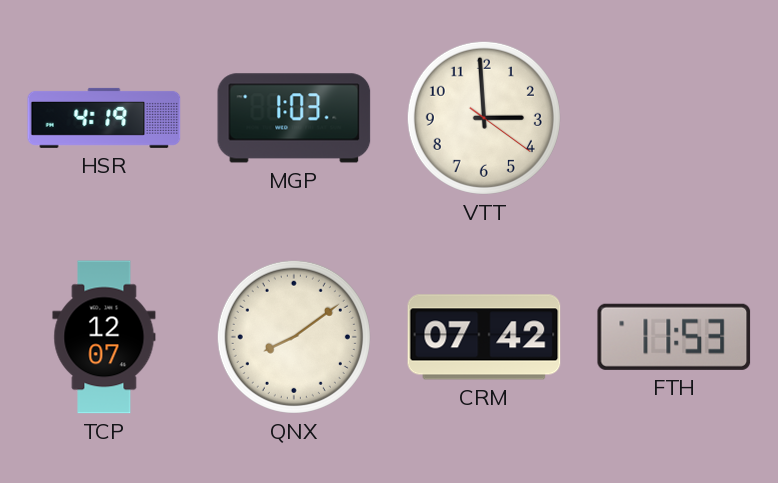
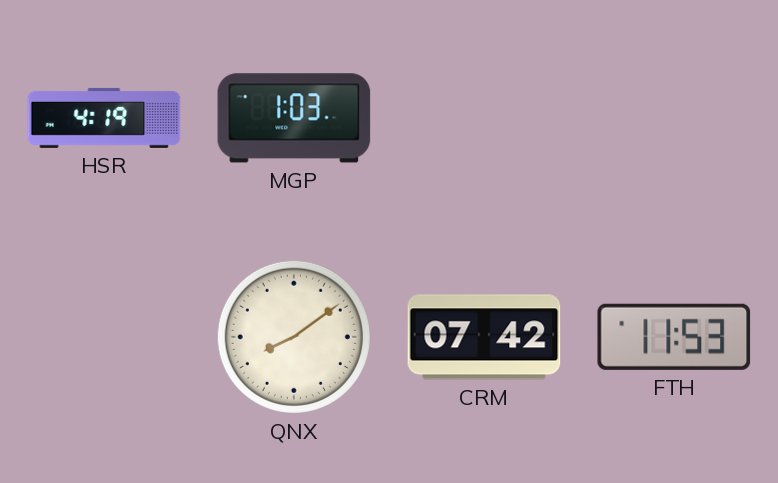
VTT: 2:59 -> none (484, 118)
TCP: 12:07 -> none (104, 337)
